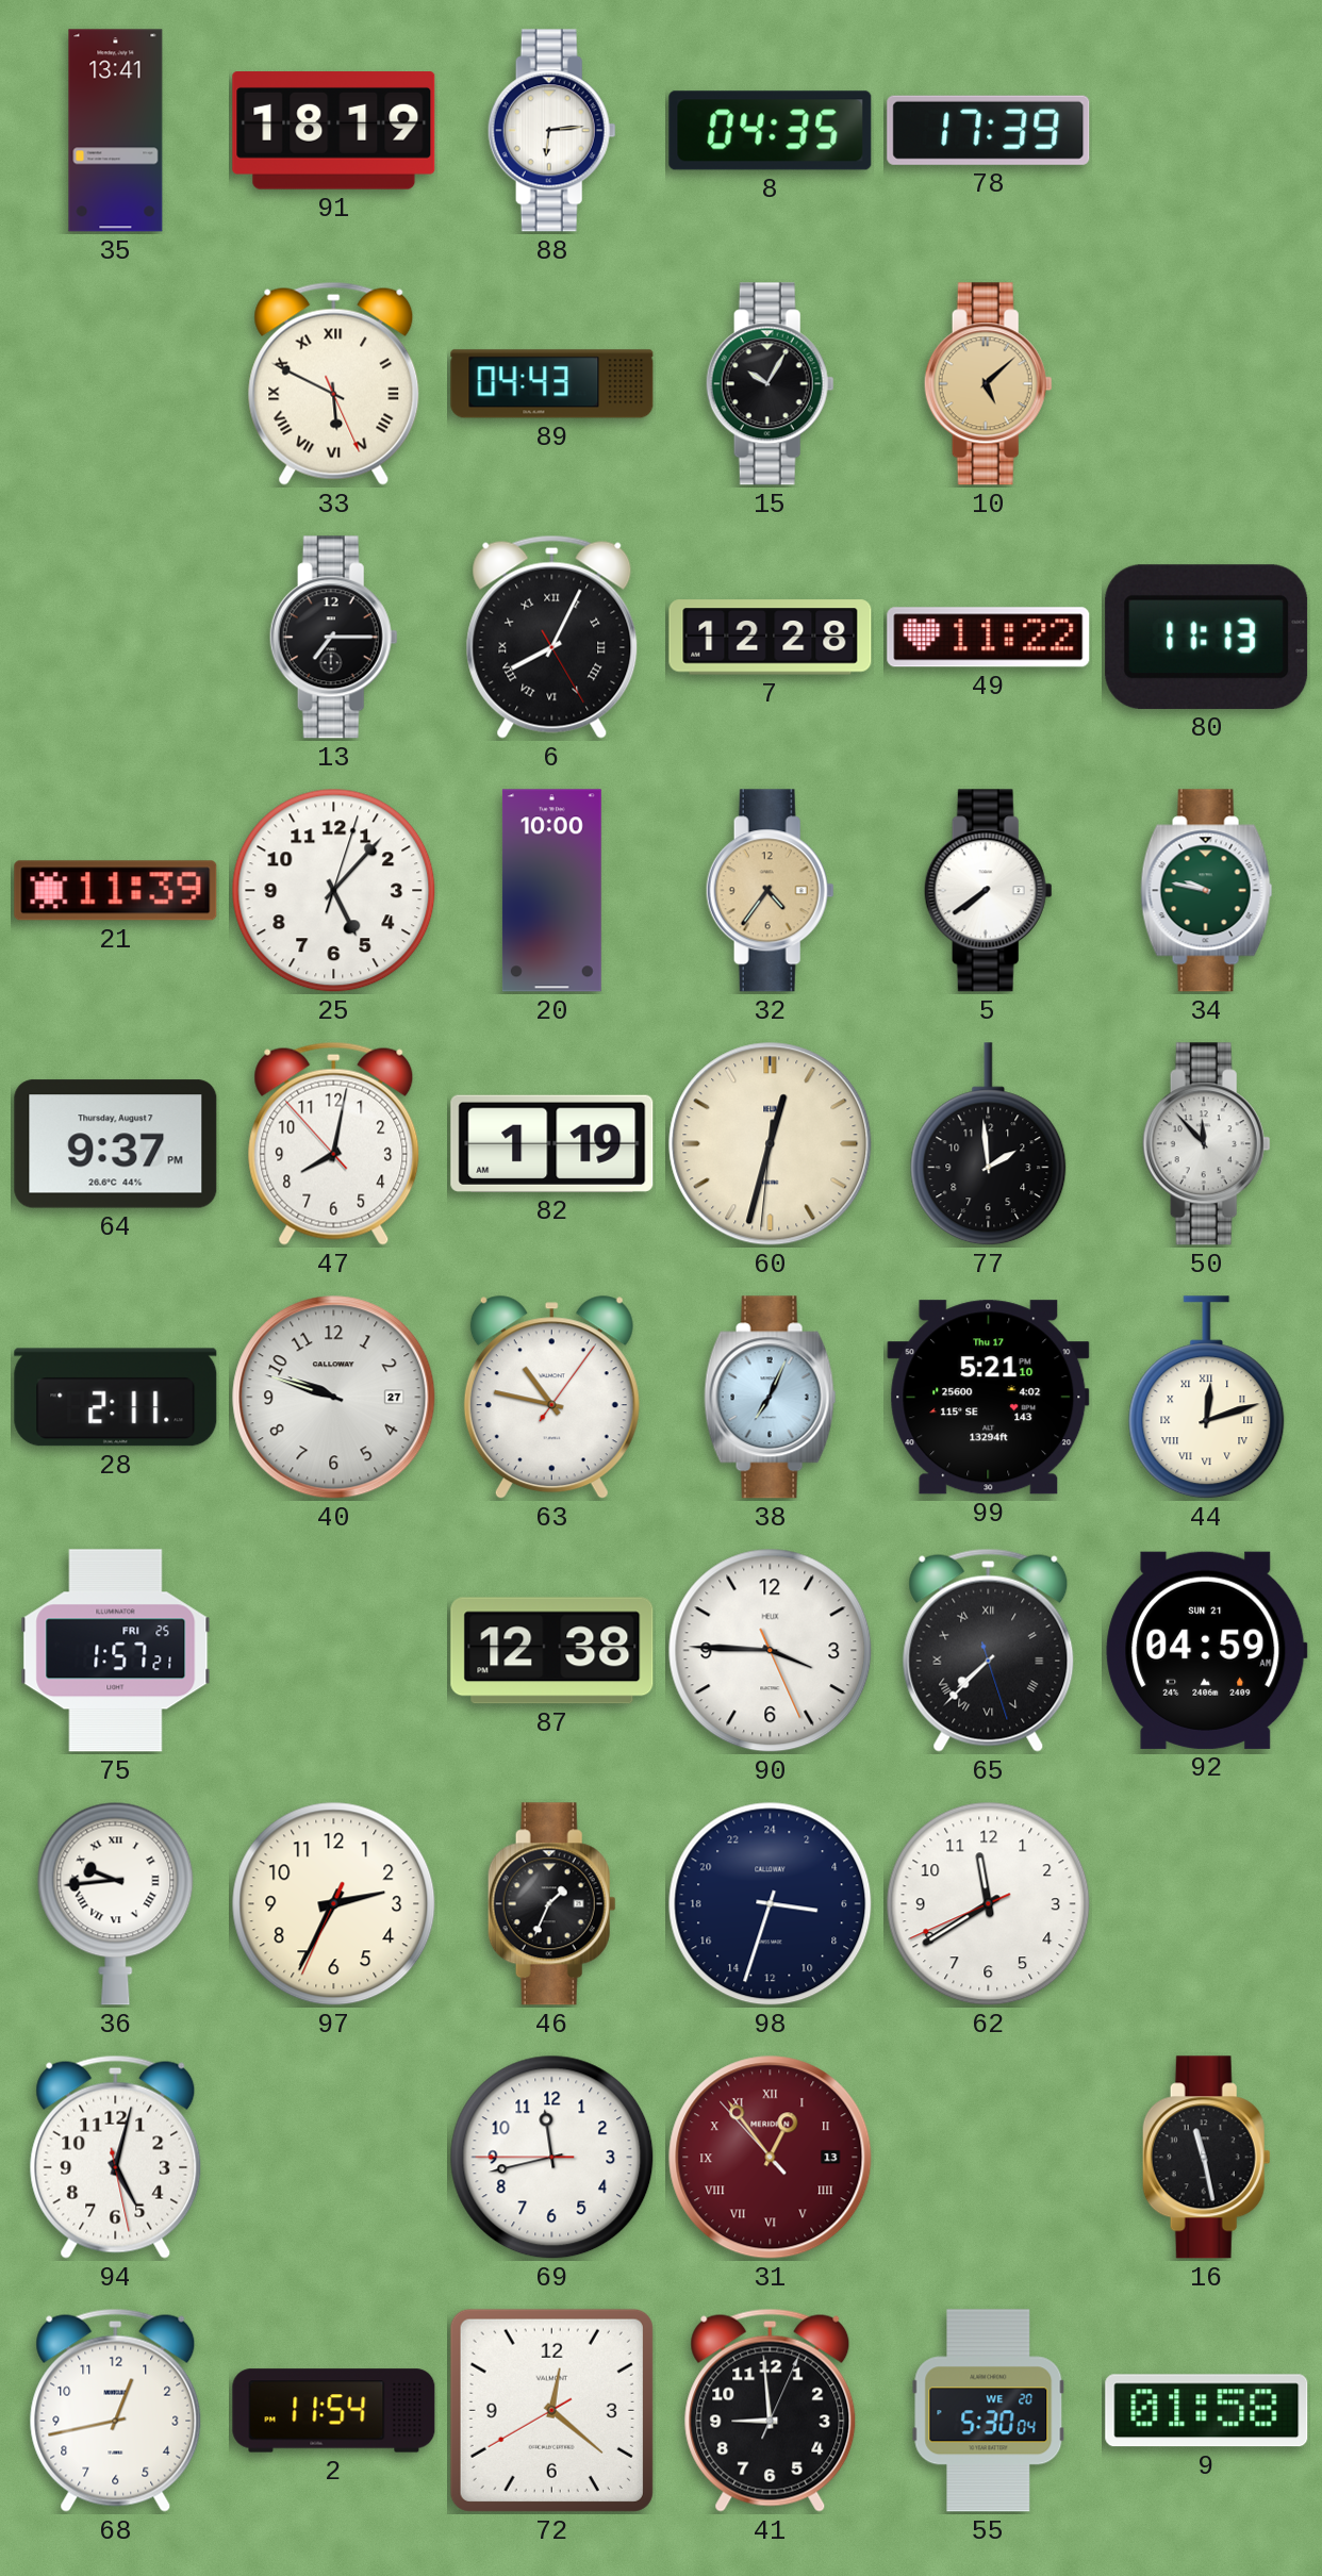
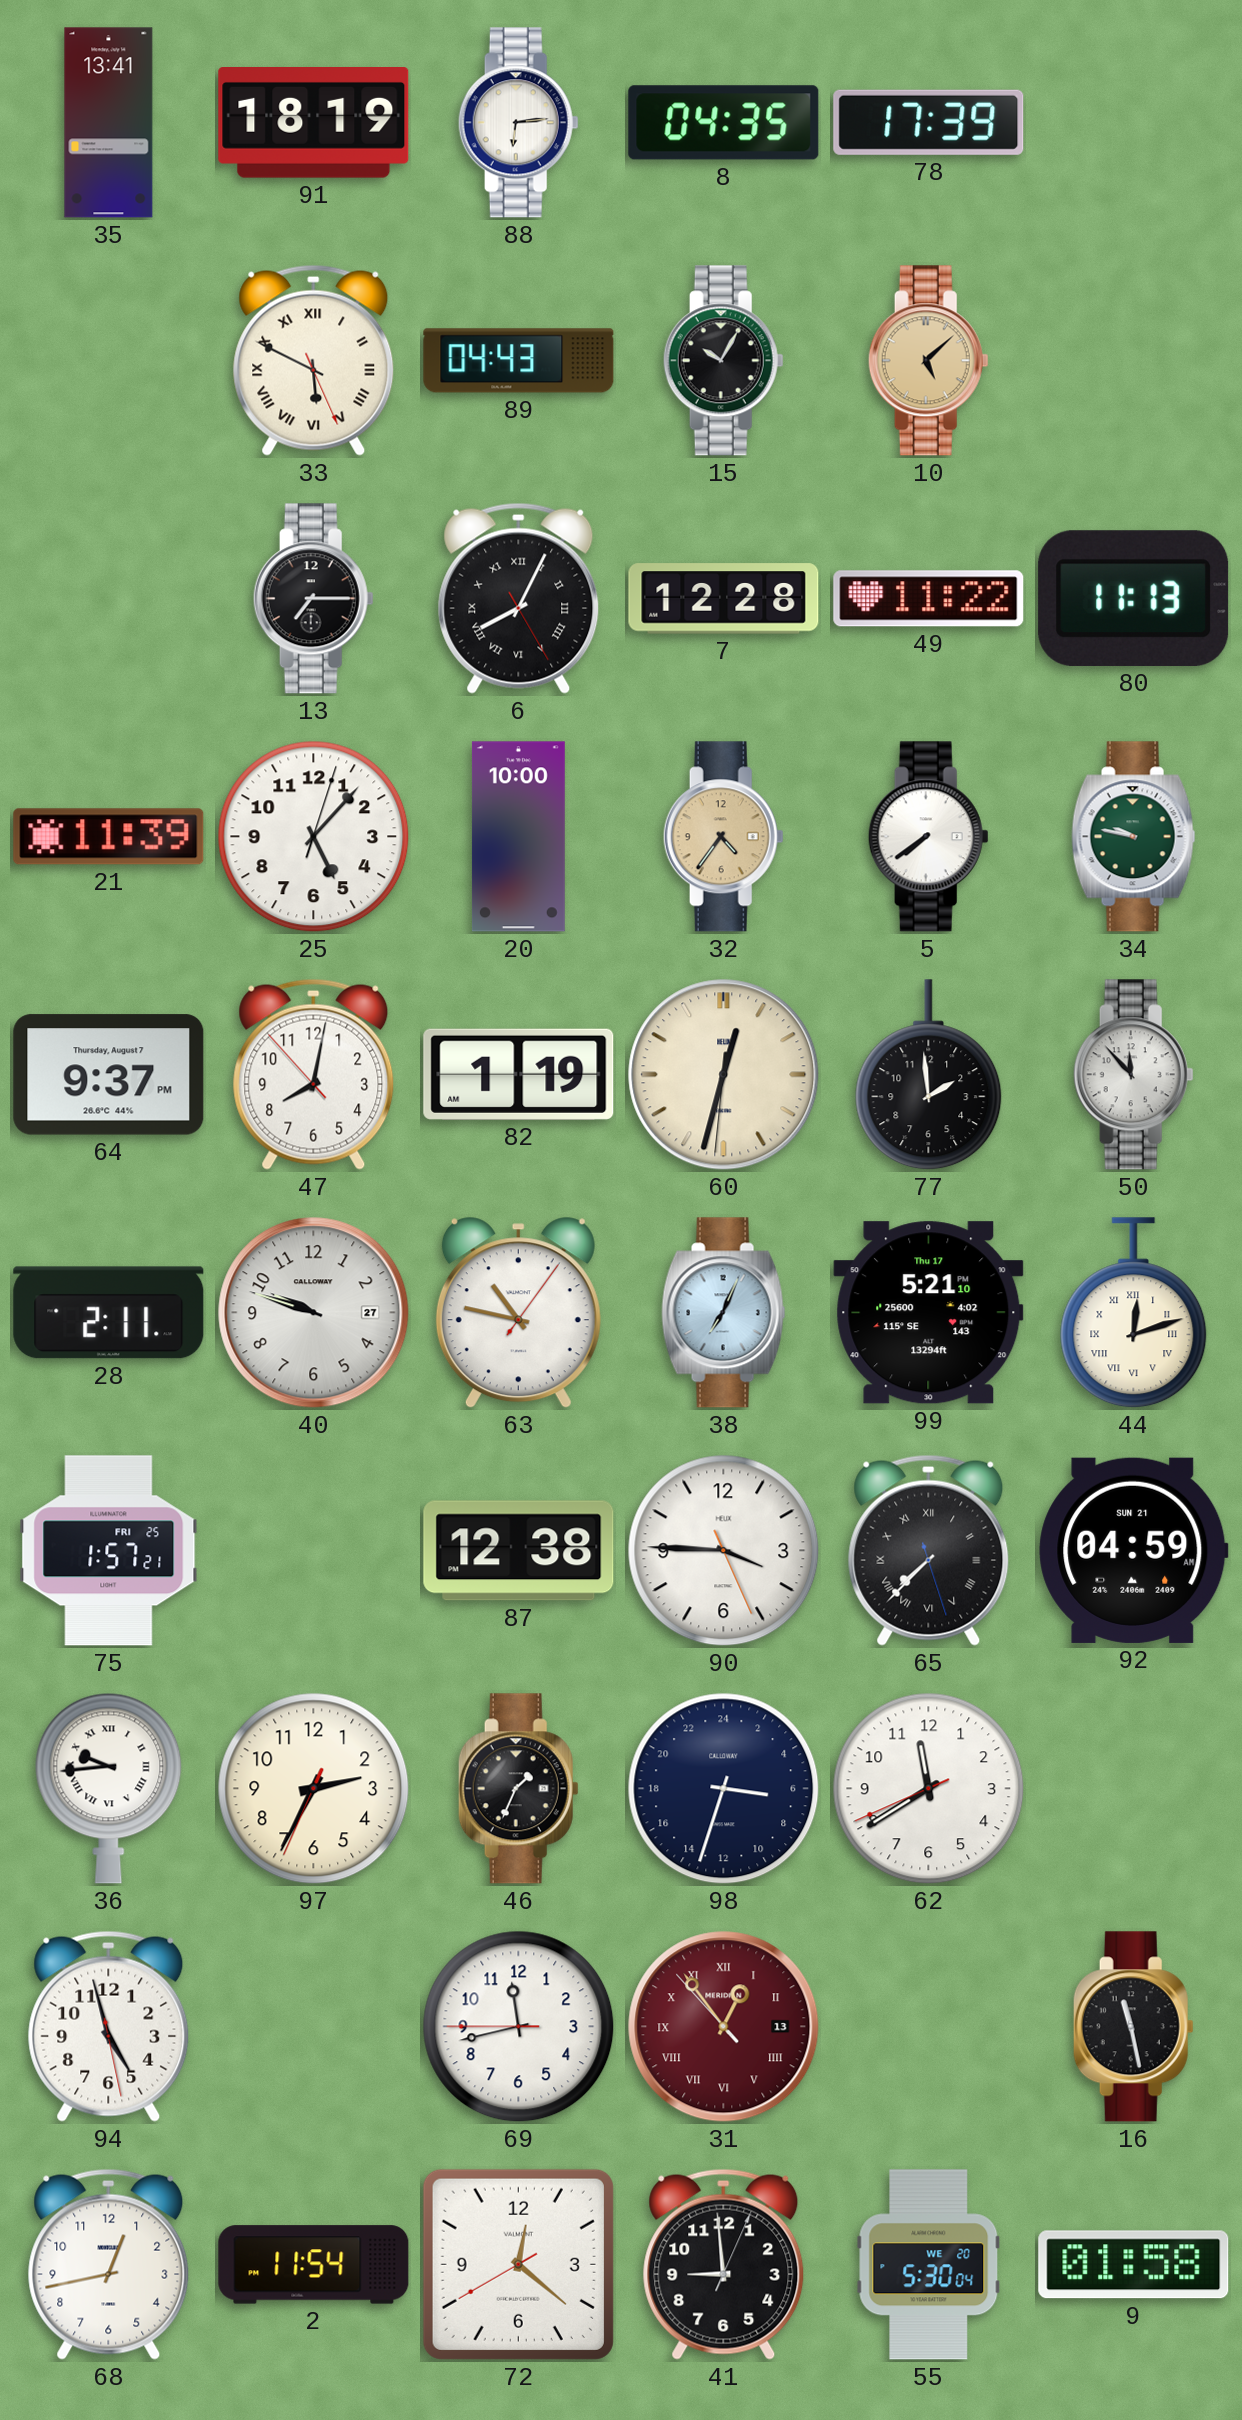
94: 5:02 -> 4:57 (109, 2026)
